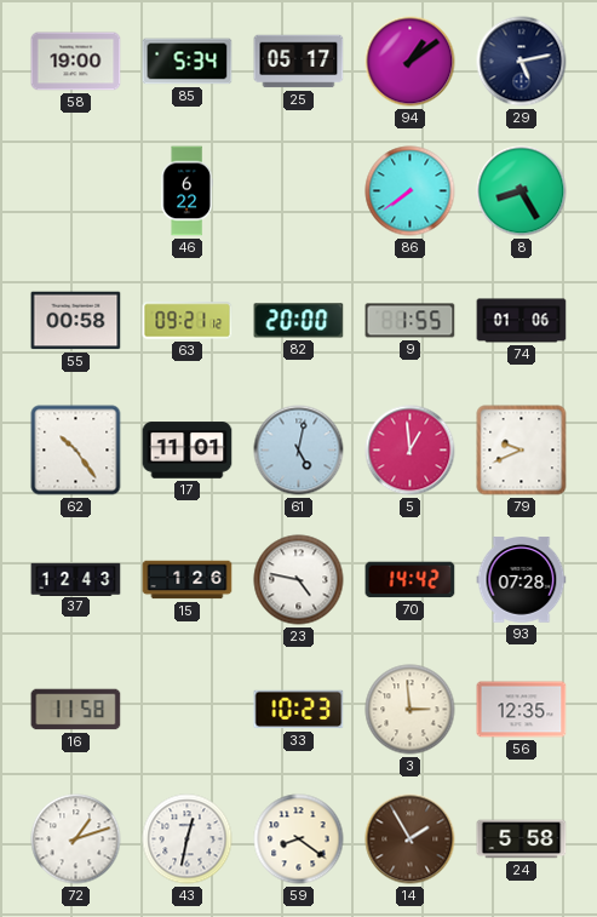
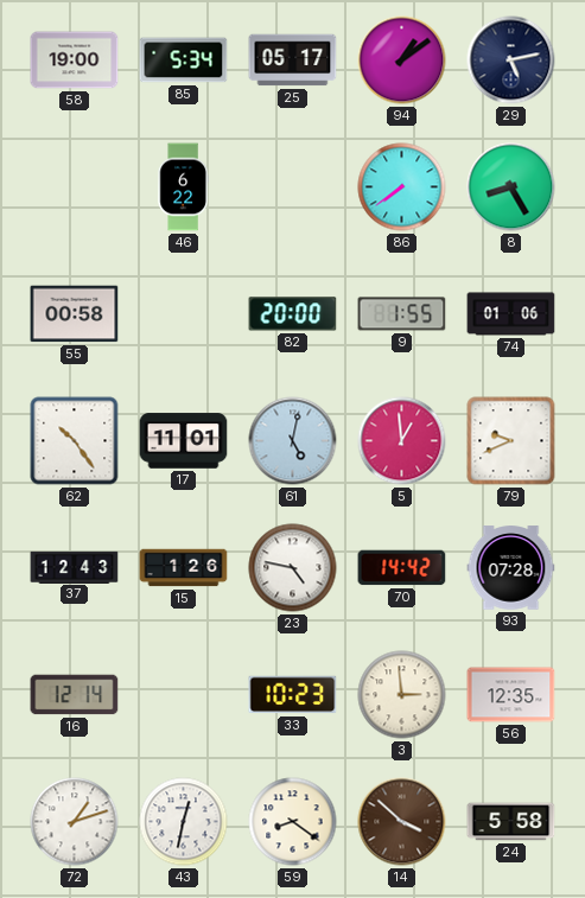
63: 09:21 -> none (188, 321)
16: 11:58 -> 12:14 (75, 695)
14: 1:55 -> 3:52 (402, 822)
